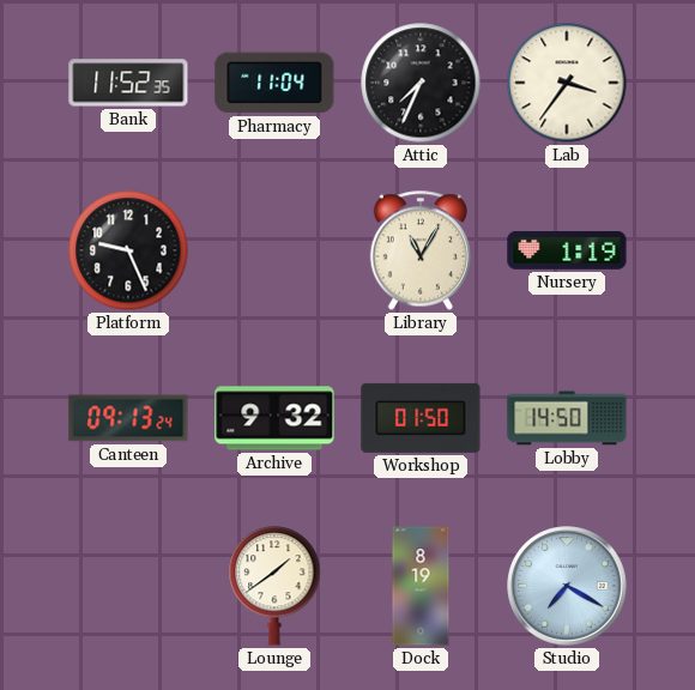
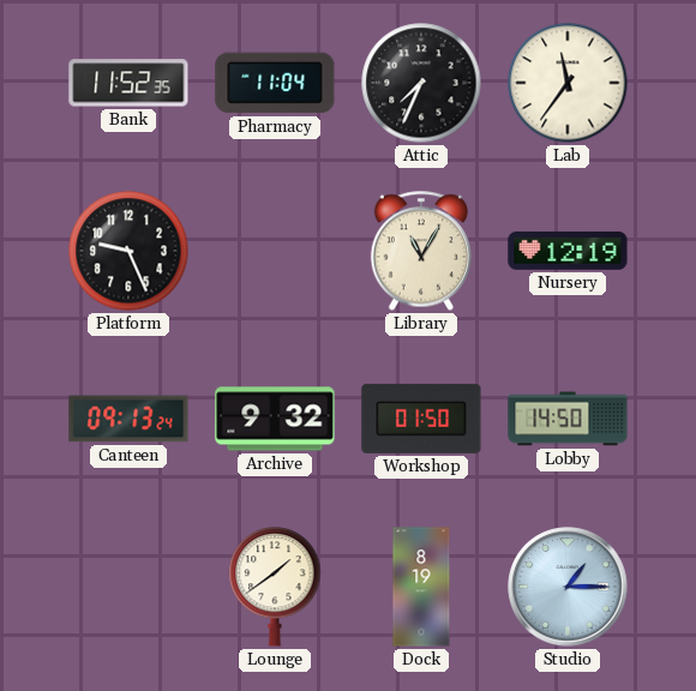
Lab: 3:36 -> 11:36 (568, 83)
Nursery: 1:19 -> 12:19 (568, 251)
Studio: 7:20 -> 1:15 (568, 587)
